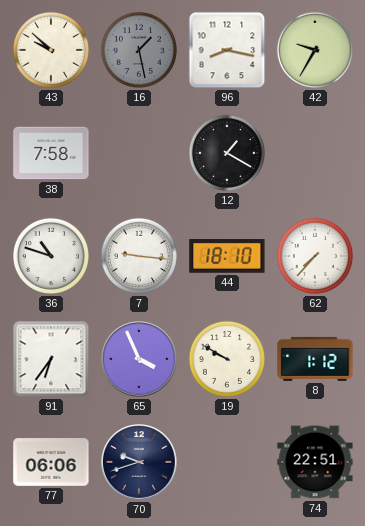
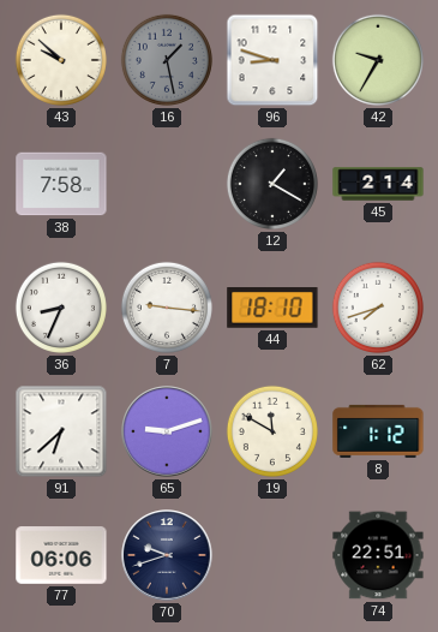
96: 8:17 -> 8:48 (272, 60)
45: none -> 2:14 (378, 184)
36: 10:48 -> 8:34 (61, 308)
62: 7:37 -> 7:42 (378, 308)
91: 6:36 -> 6:38 (61, 431)
65: 3:56 -> 9:12 (167, 431)
19: 9:50 -> 11:50 (272, 431)
